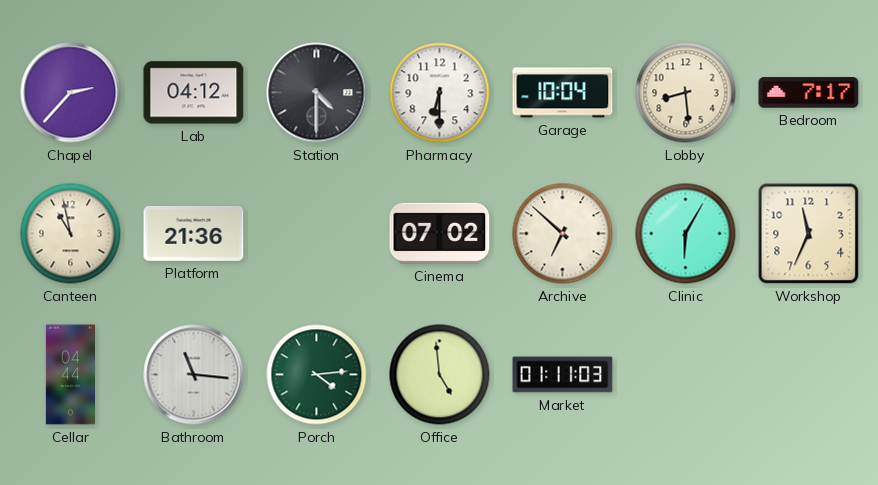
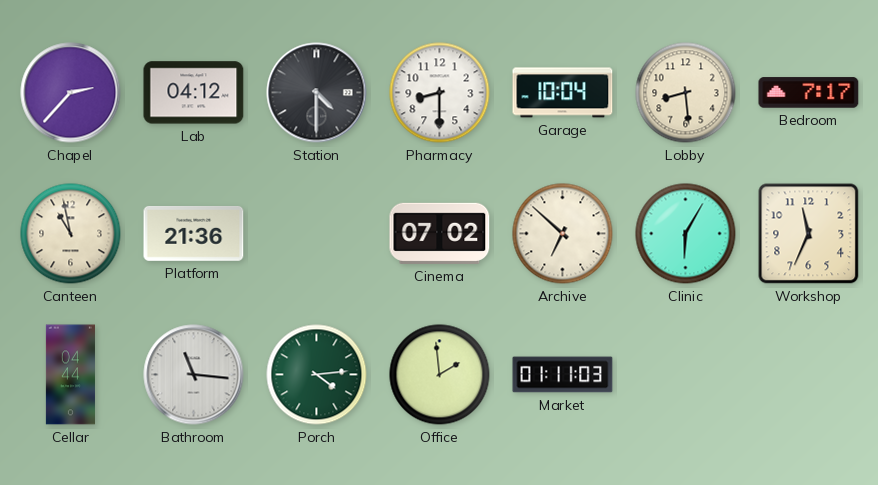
Pharmacy: 6:30 -> 8:30 (440, 93)
Office: 4:59 -> 1:59 (440, 375)
